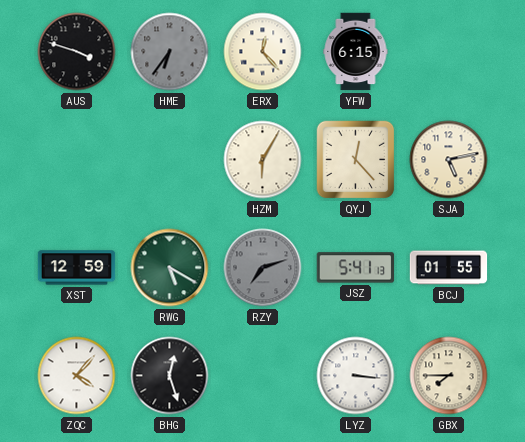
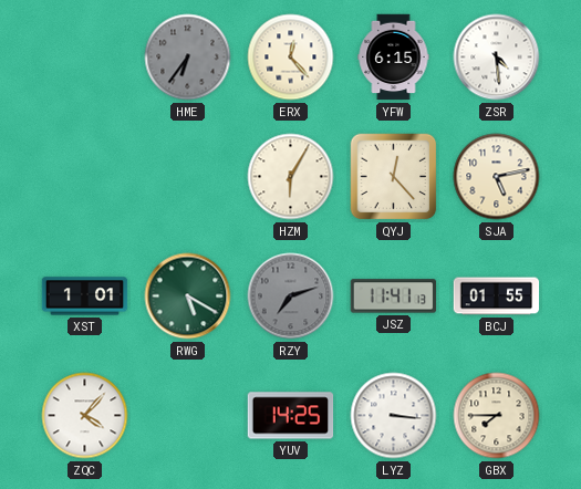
AUS: 3:48 -> none (77, 52)
ZSR: none -> 4:29 (497, 58)
XST: 12:59 -> 1:01 (85, 296)
JSZ: 5:41 -> 11:41 (394, 296)
BHG: 12:27 -> none (170, 376)
YUV: none -> 14:25 (291, 416)
